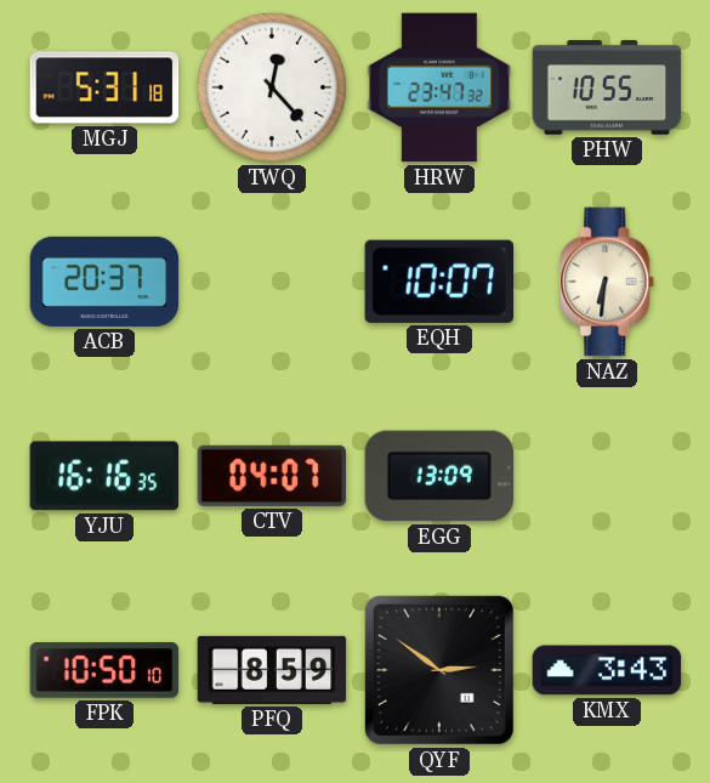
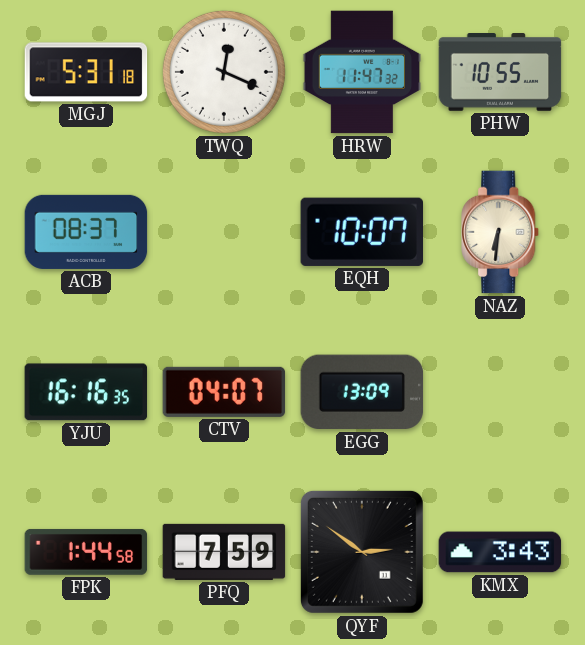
TWQ: 12:23 -> 12:19 (224, 72)
HRW: 23:47 -> 11:47 (362, 72)
ACB: 20:37 -> 08:37 (86, 232)
FPK: 10:50 -> 1:44 (86, 552)
PFQ: 8:59 -> 7:59 (224, 552)
